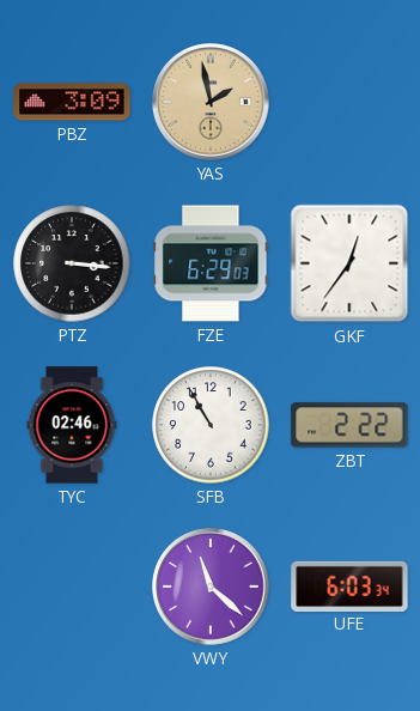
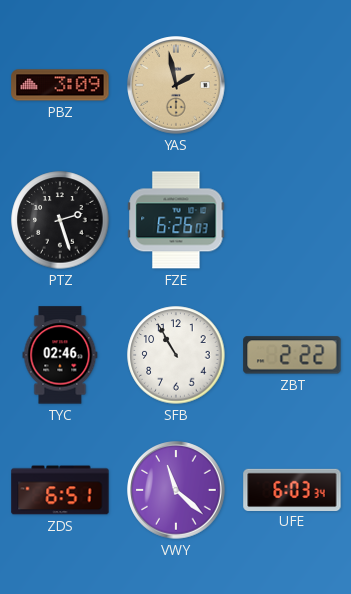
PTZ: 3:16 -> 2:27 (60, 220)
FZE: 6:29 -> 6:26 (176, 220)
GKF: 12:36 -> none (349, 263)
ZDS: none -> 6:51 (60, 490)
